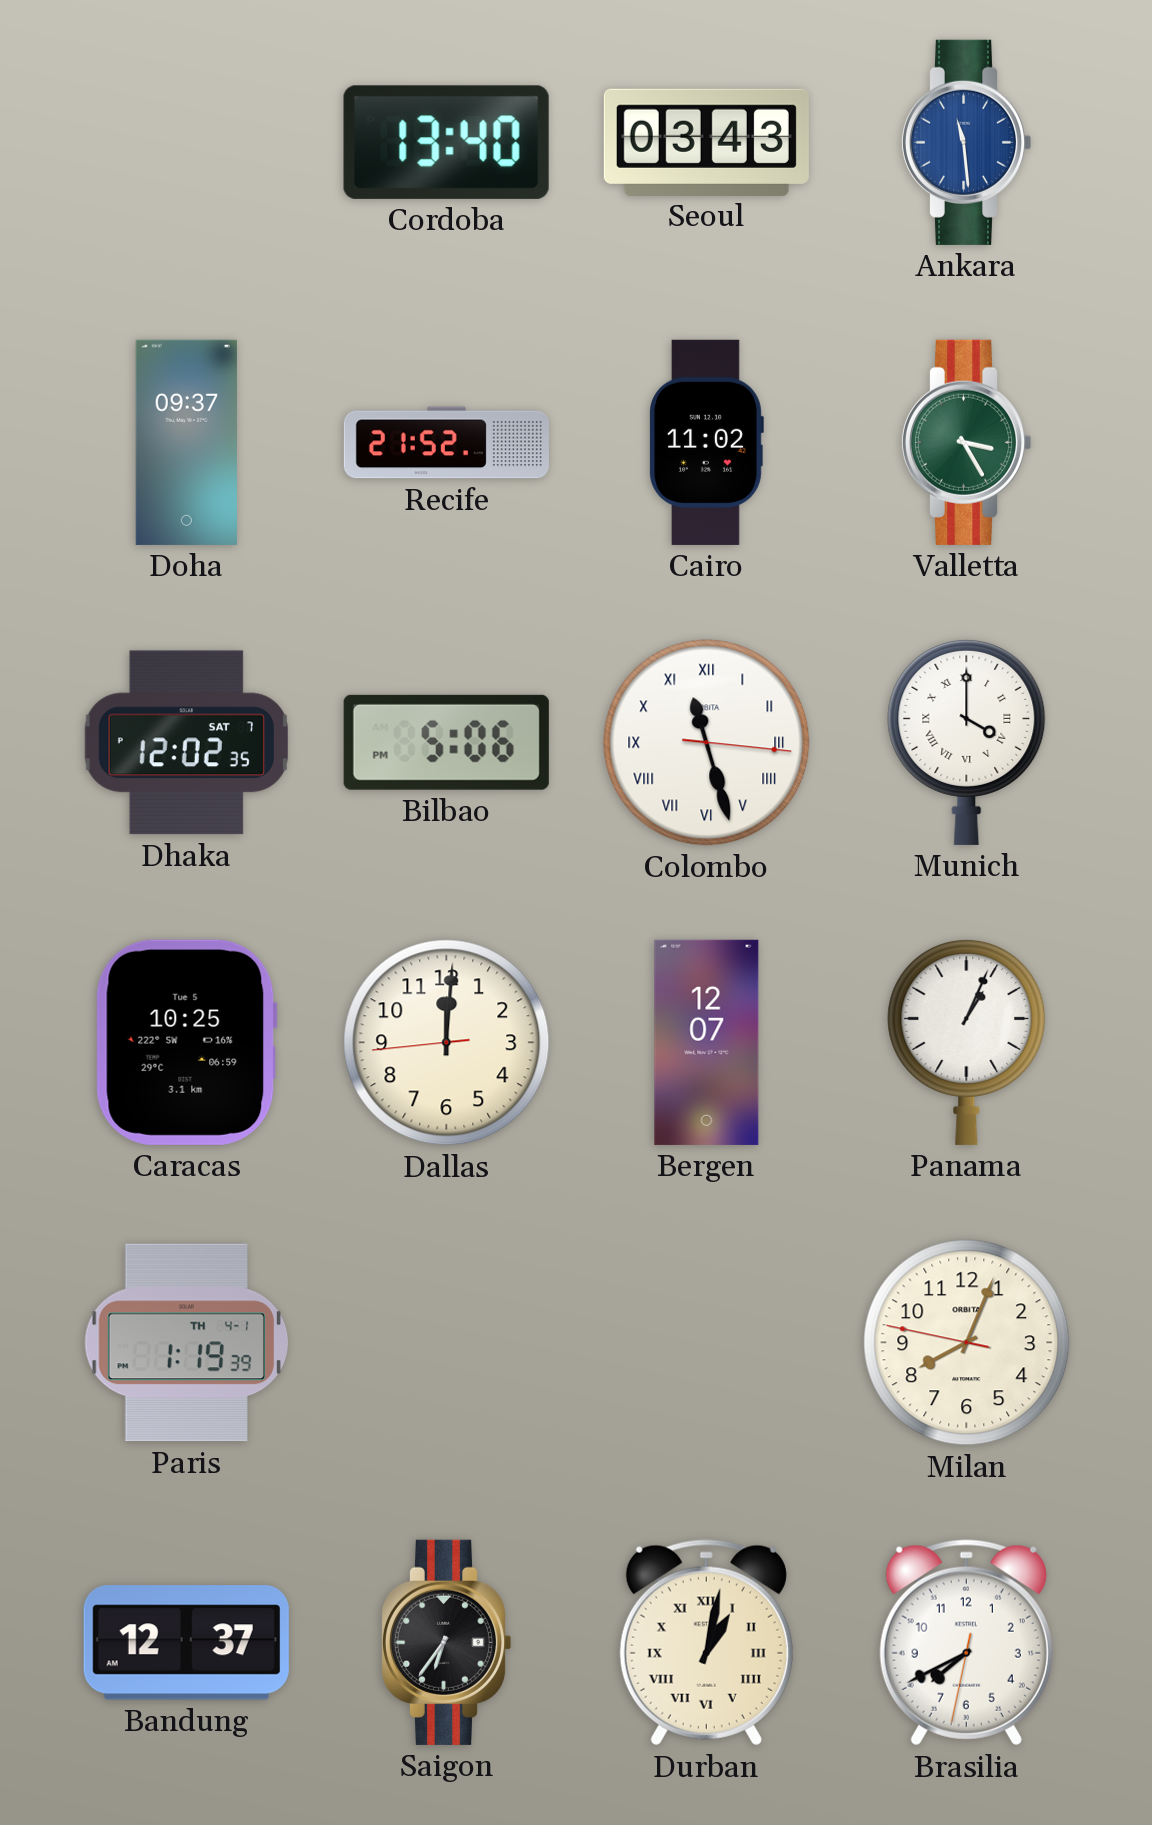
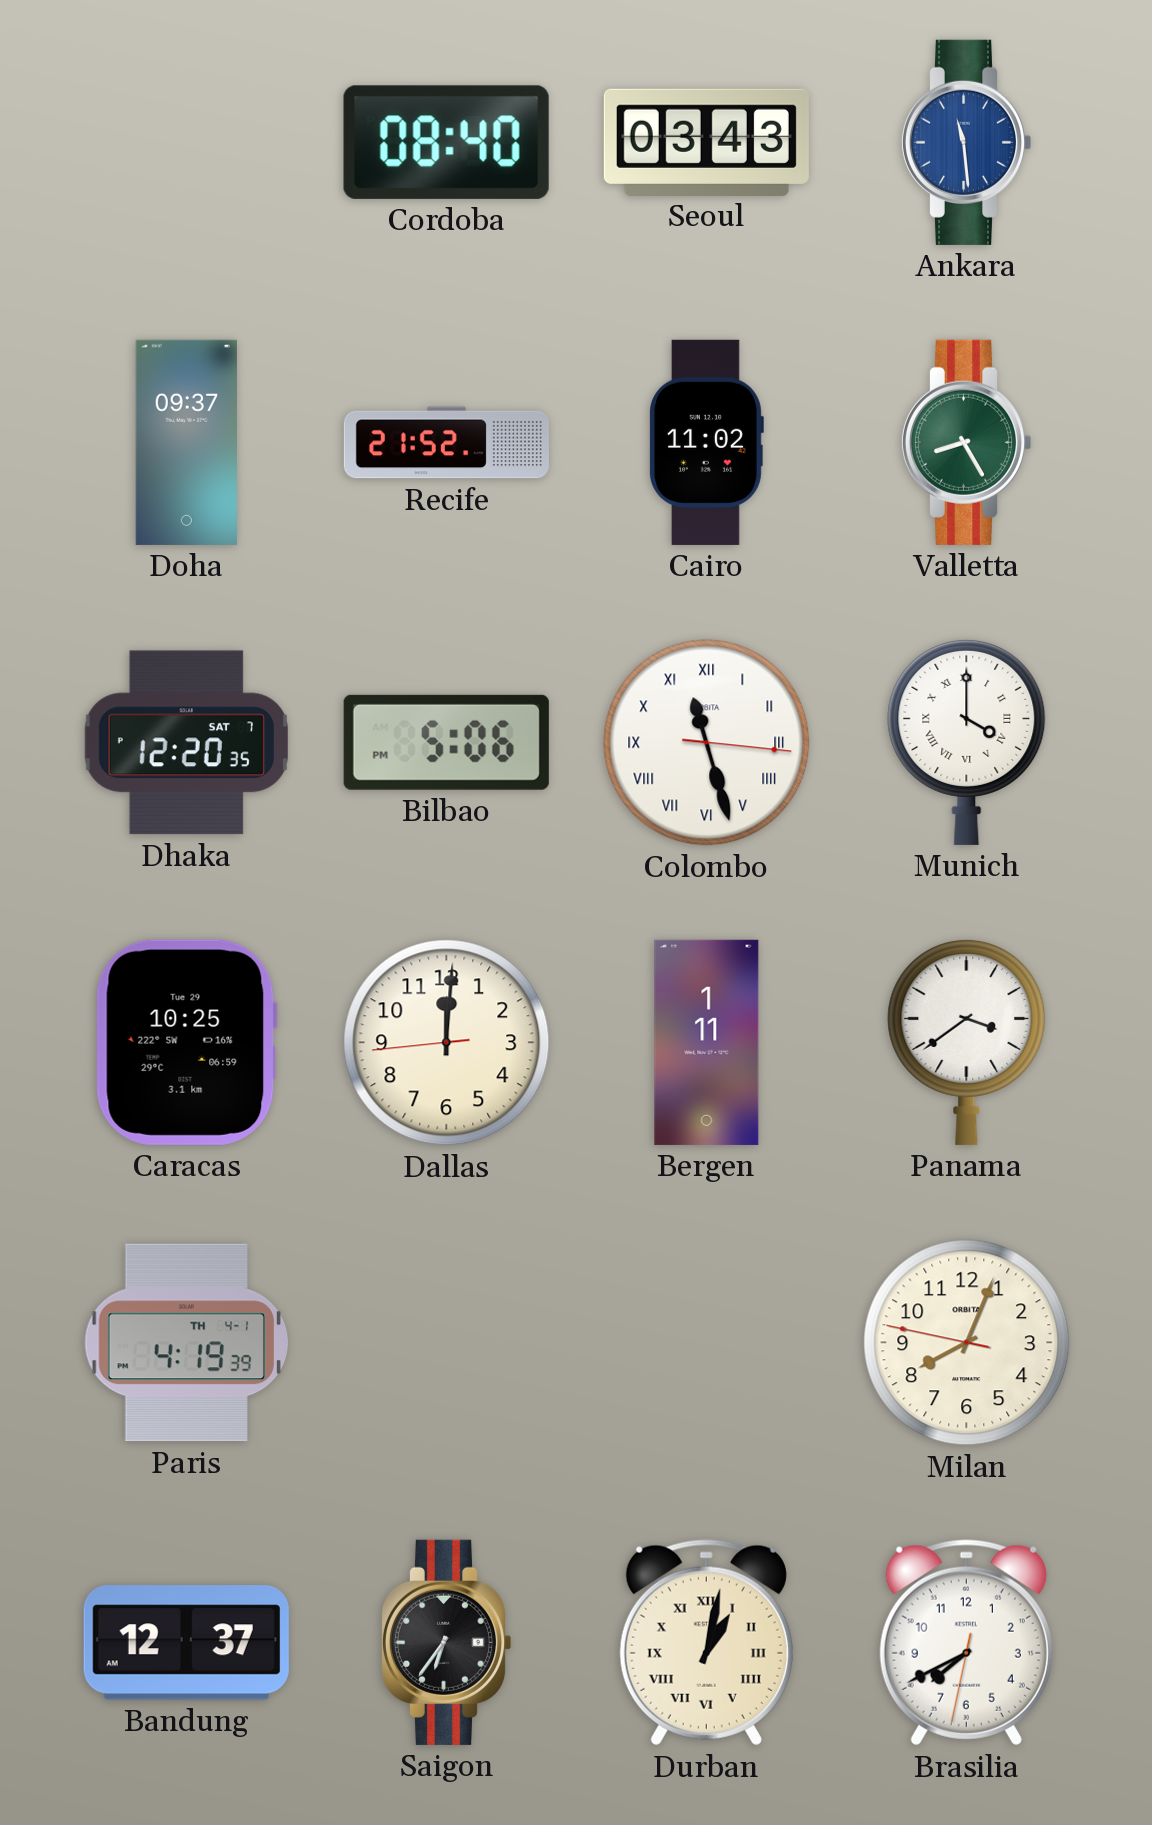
Cordoba: 13:40 -> 08:40 (446, 142)
Valletta: 3:25 -> 8:25 (966, 442)
Dhaka: 12:02 -> 12:20 (186, 743)
Caracas date: Tue 5 -> Tue 29 (186, 1042)
Bergen: 12:07 -> 1:11 (707, 1042)
Panama: 1:04 -> 3:39 (967, 1042)
Paris: 1:19 -> 4:19 (186, 1343)
